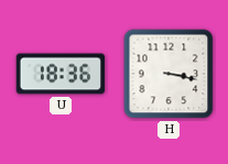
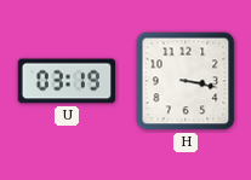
U: 18:36 -> 03:19 (67, 81)
